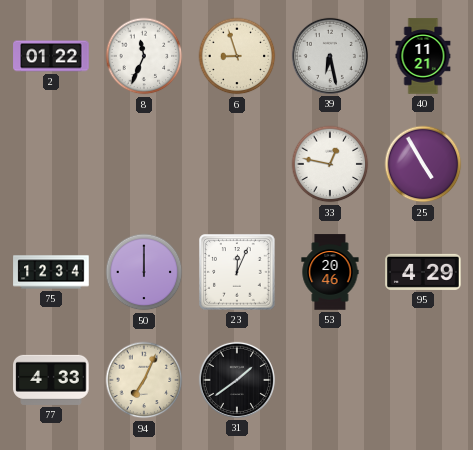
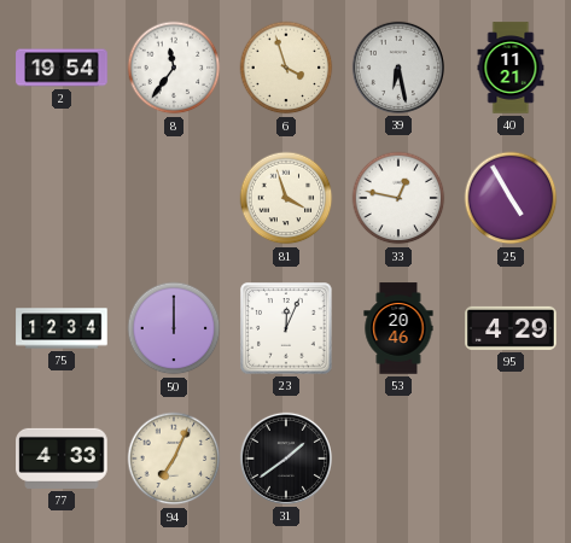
2: 01:22 -> 19:54 (62, 68)
8: 11:34 -> 11:36 (174, 68)
6: 8:57 -> 3:57 (286, 68)
81: none -> 3:57 (286, 198)
